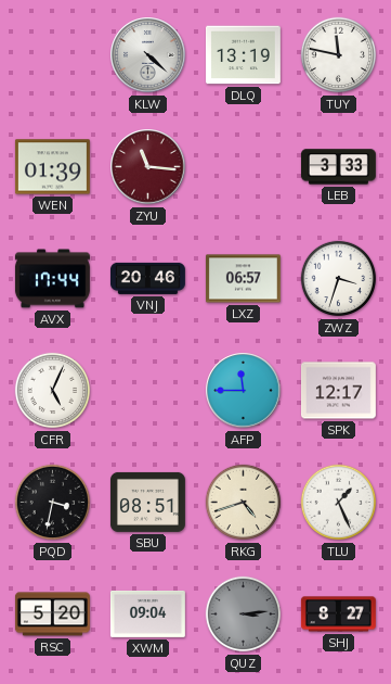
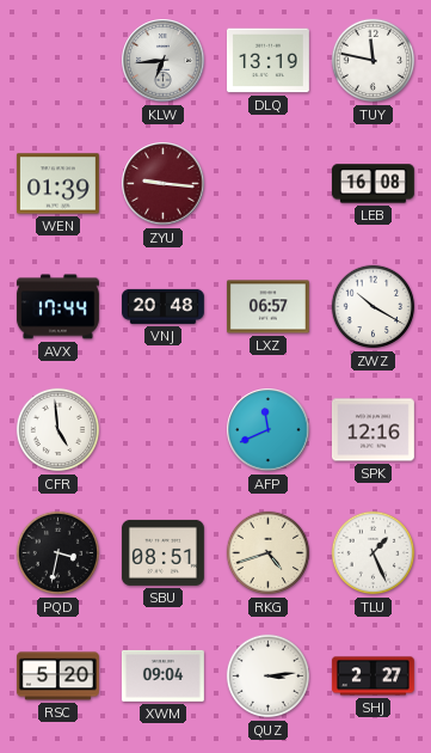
KLW: 4:22 -> 6:44 (164, 61)
ZYU: 11:16 -> 9:16 (164, 184)
LEB: 3:33 -> 16:08 (372, 184)
VNJ: 20:46 -> 20:48 (162, 306)
ZWZ: 3:33 -> 10:20 (374, 307)
CFR: 5:04 -> 4:59 (59, 430)
AFP: 11:45 -> 11:41 (269, 430)
SPK: 12:17 -> 12:16 (372, 430)
QUZ dial: grey -> white (269, 677)
SHJ: 8:27 -> 2:27 (372, 677)
